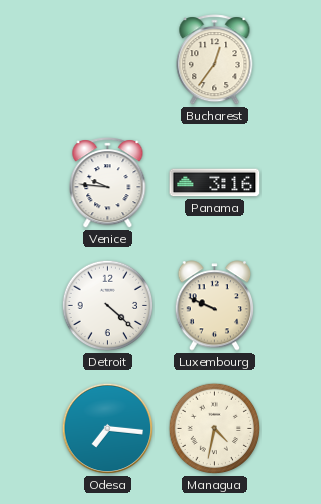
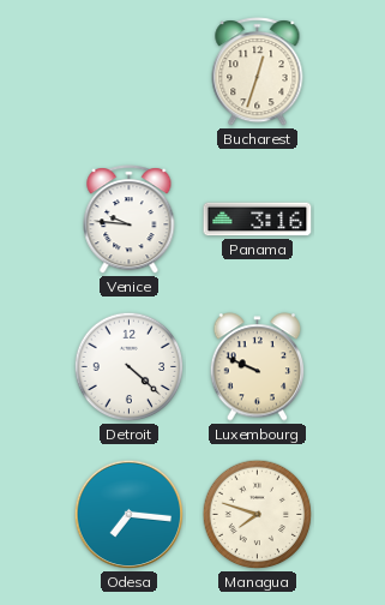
Bucharest: 12:36 -> 12:33 (258, 72)
Managua: 4:32 -> 7:48 (258, 515)
